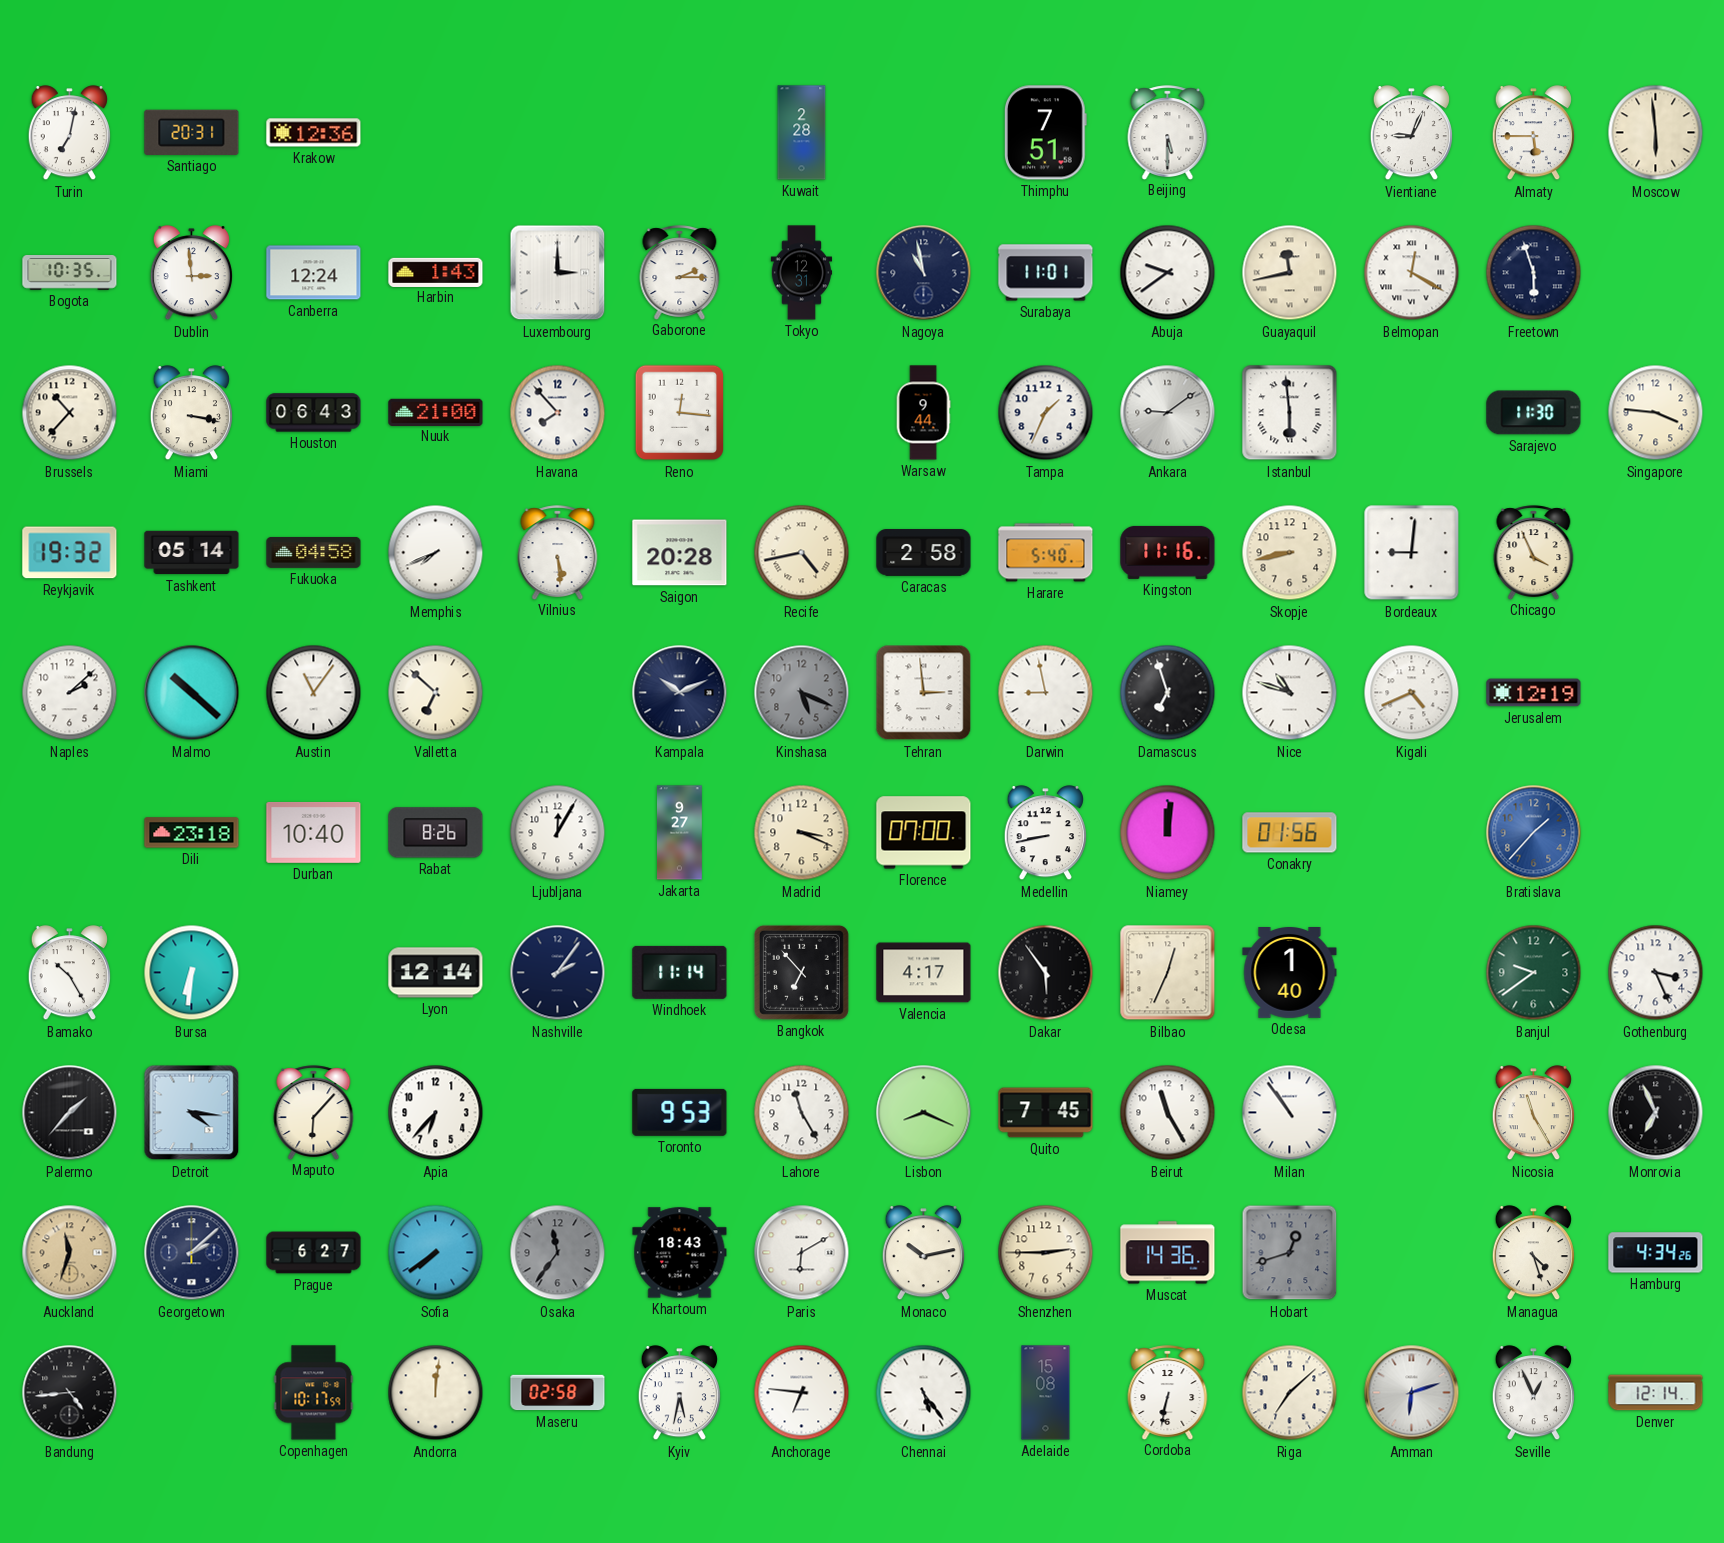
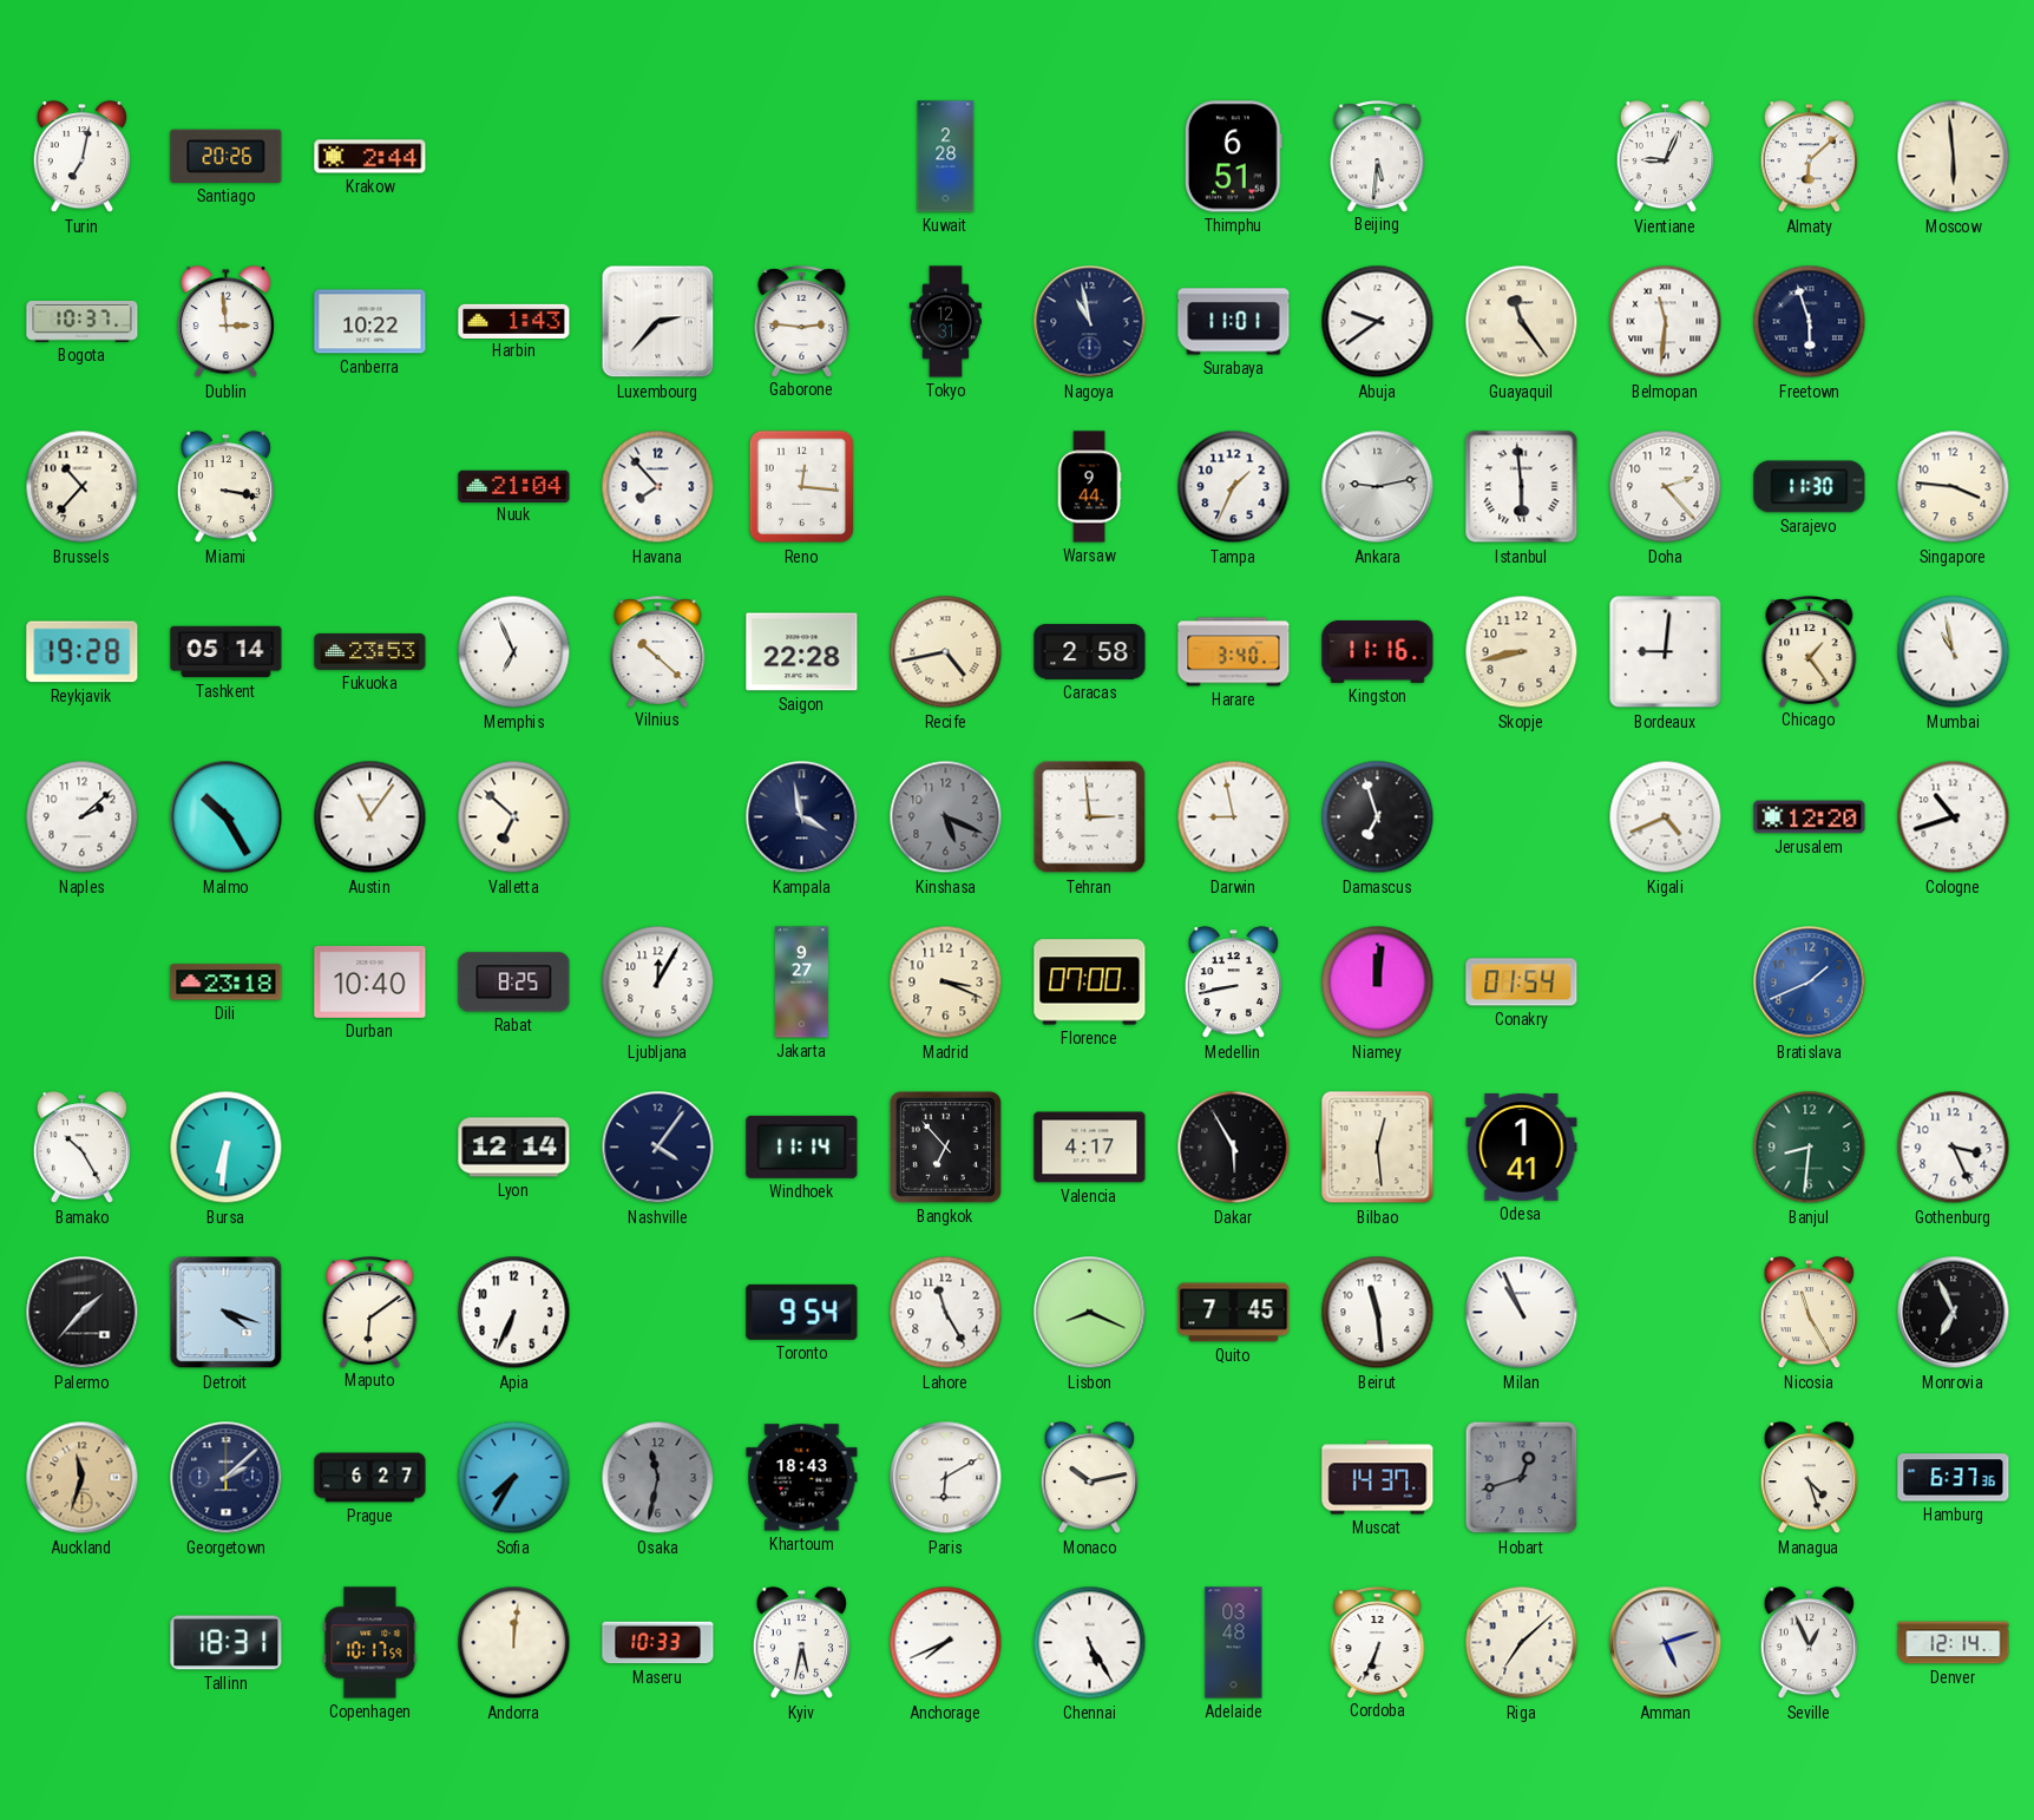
Santiago: 20:31 -> 20:26 (227, 156)
Krakow: 12:36 -> 2:44 (370, 157)
Thimphu: 7:51 -> 6:51 (1233, 157)
Beijing: 5:30 -> 5:31 (1378, 156)
Almaty: 5:45 -> 6:08 (1809, 157)
Bogota: 10:35 -> 10:37 (83, 322)
Canberra: 12:24 -> 10:22 (370, 322)
Luxembourg: 3:00 -> 2:37 (658, 322)
Gaborone: 2:15 -> 2:46 (802, 321)
Guayaquil: 11:43 -> 11:24 (1522, 322)
Belmopan: 12:20 -> 11:31 (1666, 322)
Houston: 06:43 -> none (314, 413)
Nuuk: 21:00 -> 21:04 (514, 486)
Ankara: 9:09 -> 9:13 (1378, 487)
Doha: none -> 2:23 (1666, 487)
Reykjavik: 19:32 -> 19:28 (83, 652)
Fukuoka: 04:58 -> 23:53 (370, 651)
Memphis: 7:41 -> 6:56 (514, 652)
Vilnius: 5:29 -> 10:22 (658, 651)
Saigon: 20:28 -> 22:28 (802, 652)
Harare: 5:40 -> 3:40 (1234, 652)
Chicago: 3:56 -> 1:24 (1810, 651)
Mumbai: none -> 10:58 (1954, 652)
Malmo: 10:22 -> 10:25 (227, 817)
Kampala: 10:11 -> 3:58 (802, 817)
Nice: 10:48 -> none (1290, 693)
Jerusalem: 12:19 -> 12:20 (1810, 817)
Cologne: none -> 10:42 (1954, 817)
Rabat: 8:26 -> 8:25 (514, 983)
Conakry: 01:56 -> 01:54 (1522, 983)
Bratislava: 1:37 -> 1:41 (1810, 983)
Nashville: 2:06 -> 4:06 (658, 1148)
Dakar: 5:54 -> 5:55 (1234, 1148)
Bilbao: 12:34 -> 12:29 (1378, 1148)
Odesa: 1:40 -> 1:41 (1522, 1148)
Banjul: 9:39 -> 8:31 (1810, 1148)
Detroit: 4:16 -> 4:18 (227, 1313)
Maputo: 6:07 -> 6:09 (370, 1312)
Apia: 6:37 -> 6:34 (514, 1313)
Toronto: 9:53 -> 9:54 (802, 1312)
Beirut: 11:25 -> 11:29 (1378, 1313)
Milan: 10:54 -> 10:56 (1522, 1313)
Sofia: 7:39 -> 7:35 (514, 1478)
Osaka: 11:36 -> 11:32 (658, 1478)
Shenzhen: 2:45 -> none (1046, 1253)
Muscat: 14:36 -> 14:37 (1378, 1478)
Hamburg: 4:34 -> 6:37 (1954, 1478)
Bandung: 4:44 -> none (70, 1393)
Tallinn: none -> 18:31 (227, 1643)
Maseru: 02:58 -> 10:33 (658, 1643)
Anchorage: 6:46 -> 7:41 (946, 1643)
Chennai: 5:24 -> 5:25 (1090, 1643)
Adelaide: 15:08 -> 03:48 (1234, 1643)
Cordoba: 6:32 -> 6:34 (1378, 1642)
Amman: 6:12 -> 5:12 (1666, 1643)
